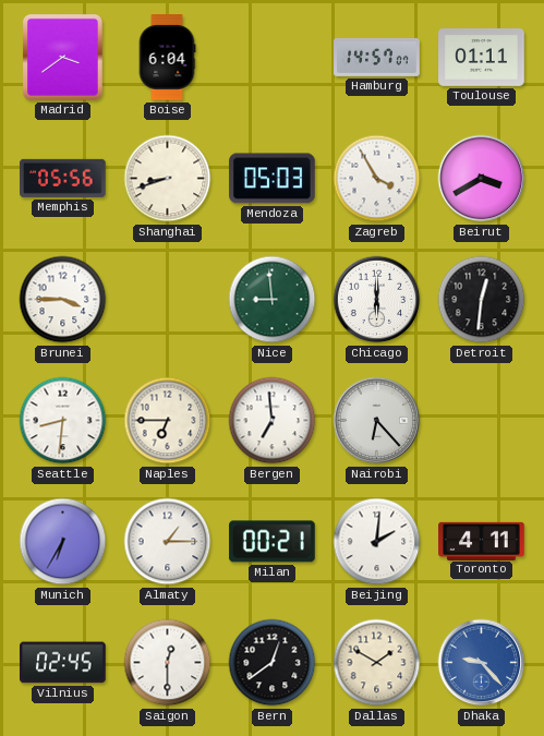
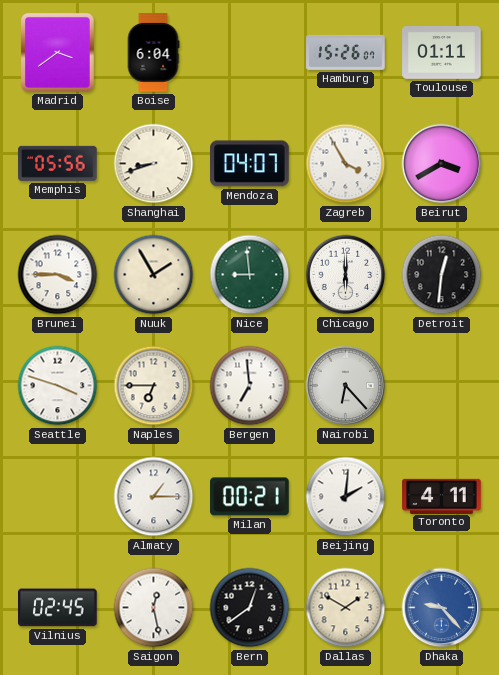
Hamburg: 14:57 -> 15:26 (346, 52)
Mendoza: 05:03 -> 04:07 (250, 164)
Nuuk: none -> 1:55 (154, 275)
Seattle: 8:31 -> 3:48 (58, 386)
Munich: 6:35 -> none (63, 542)
Saigon: 12:30 -> 12:28 (154, 608)
